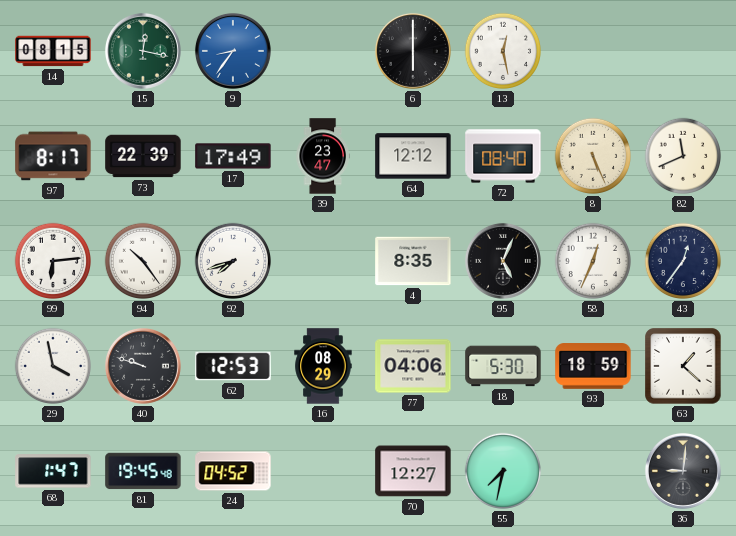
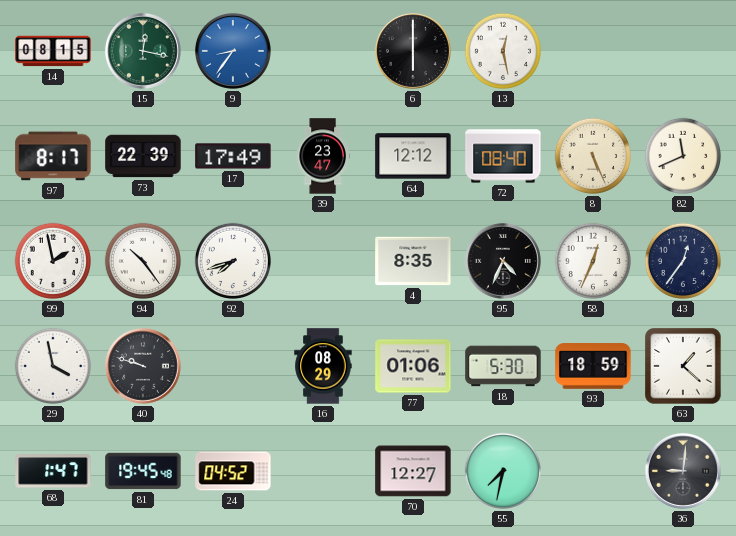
99: 6:14 -> 1:58 (53, 261)
95: 5:04 -> 4:34 (503, 261)
62: 12:53 -> none (233, 366)
77: 04:06 -> 01:06 (413, 366)
